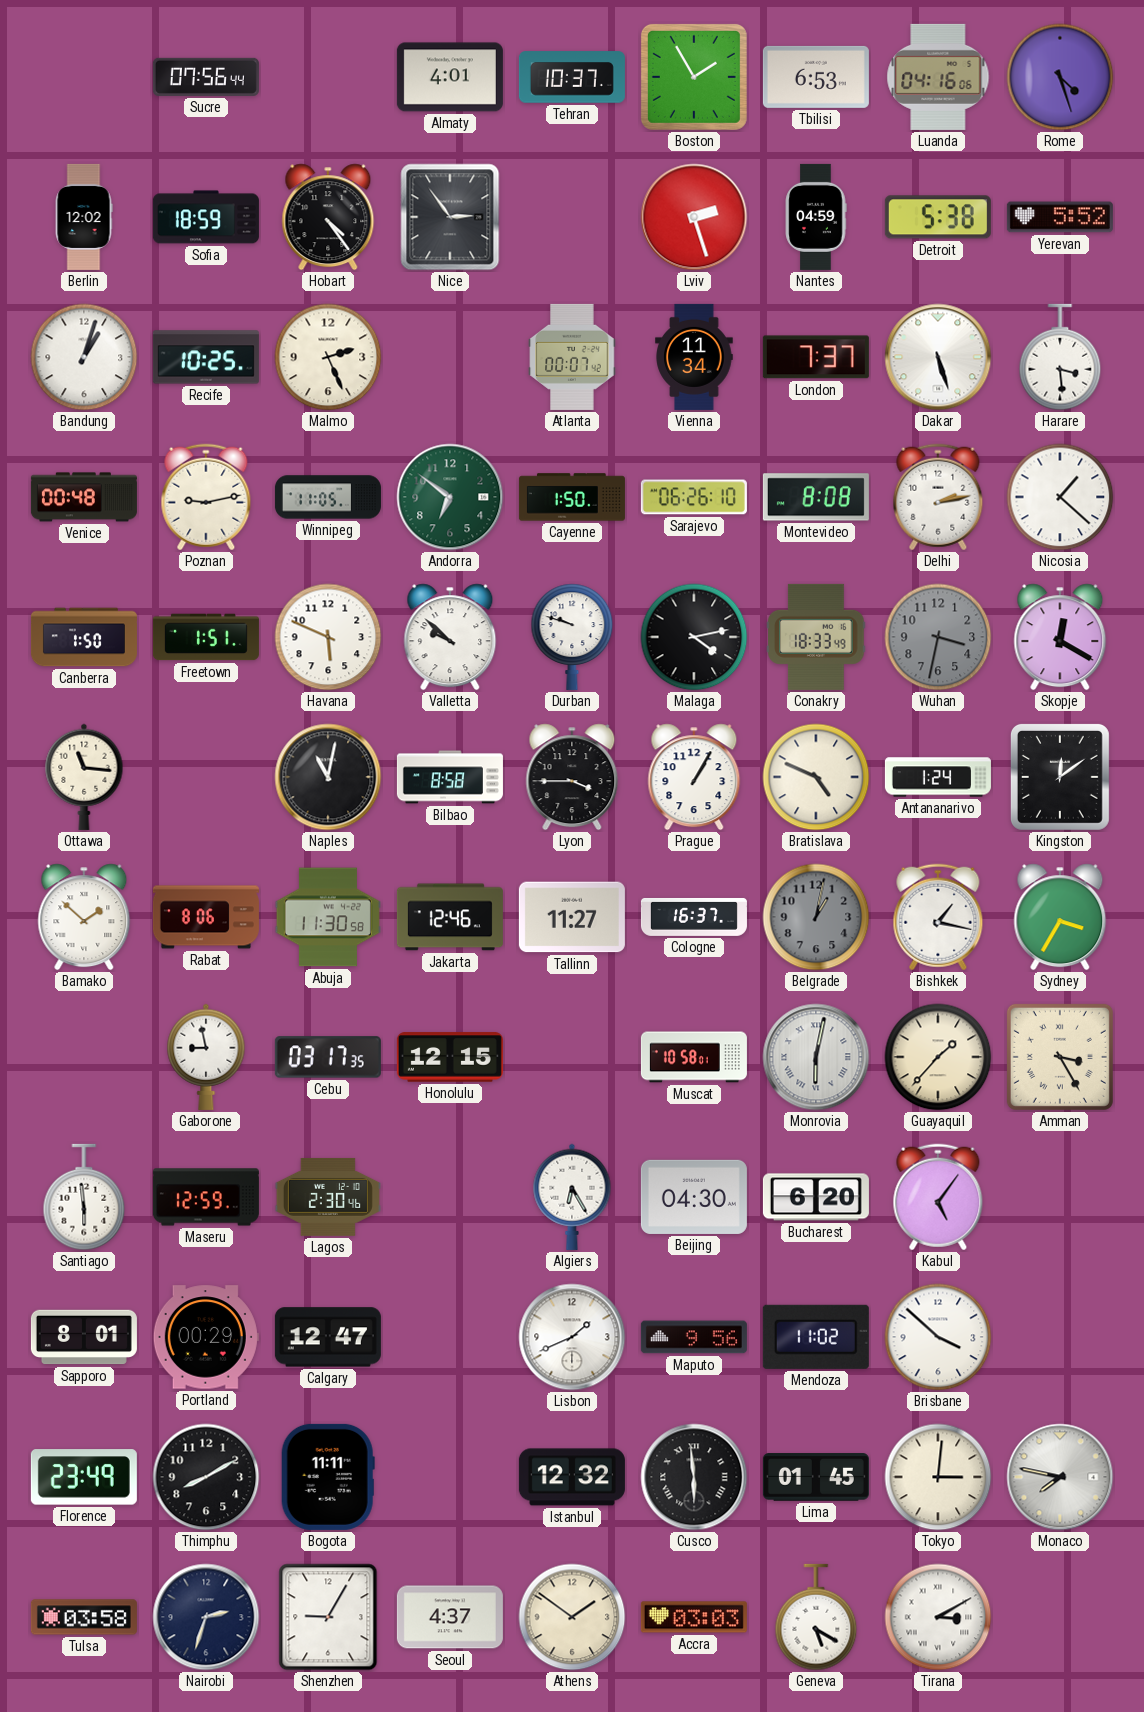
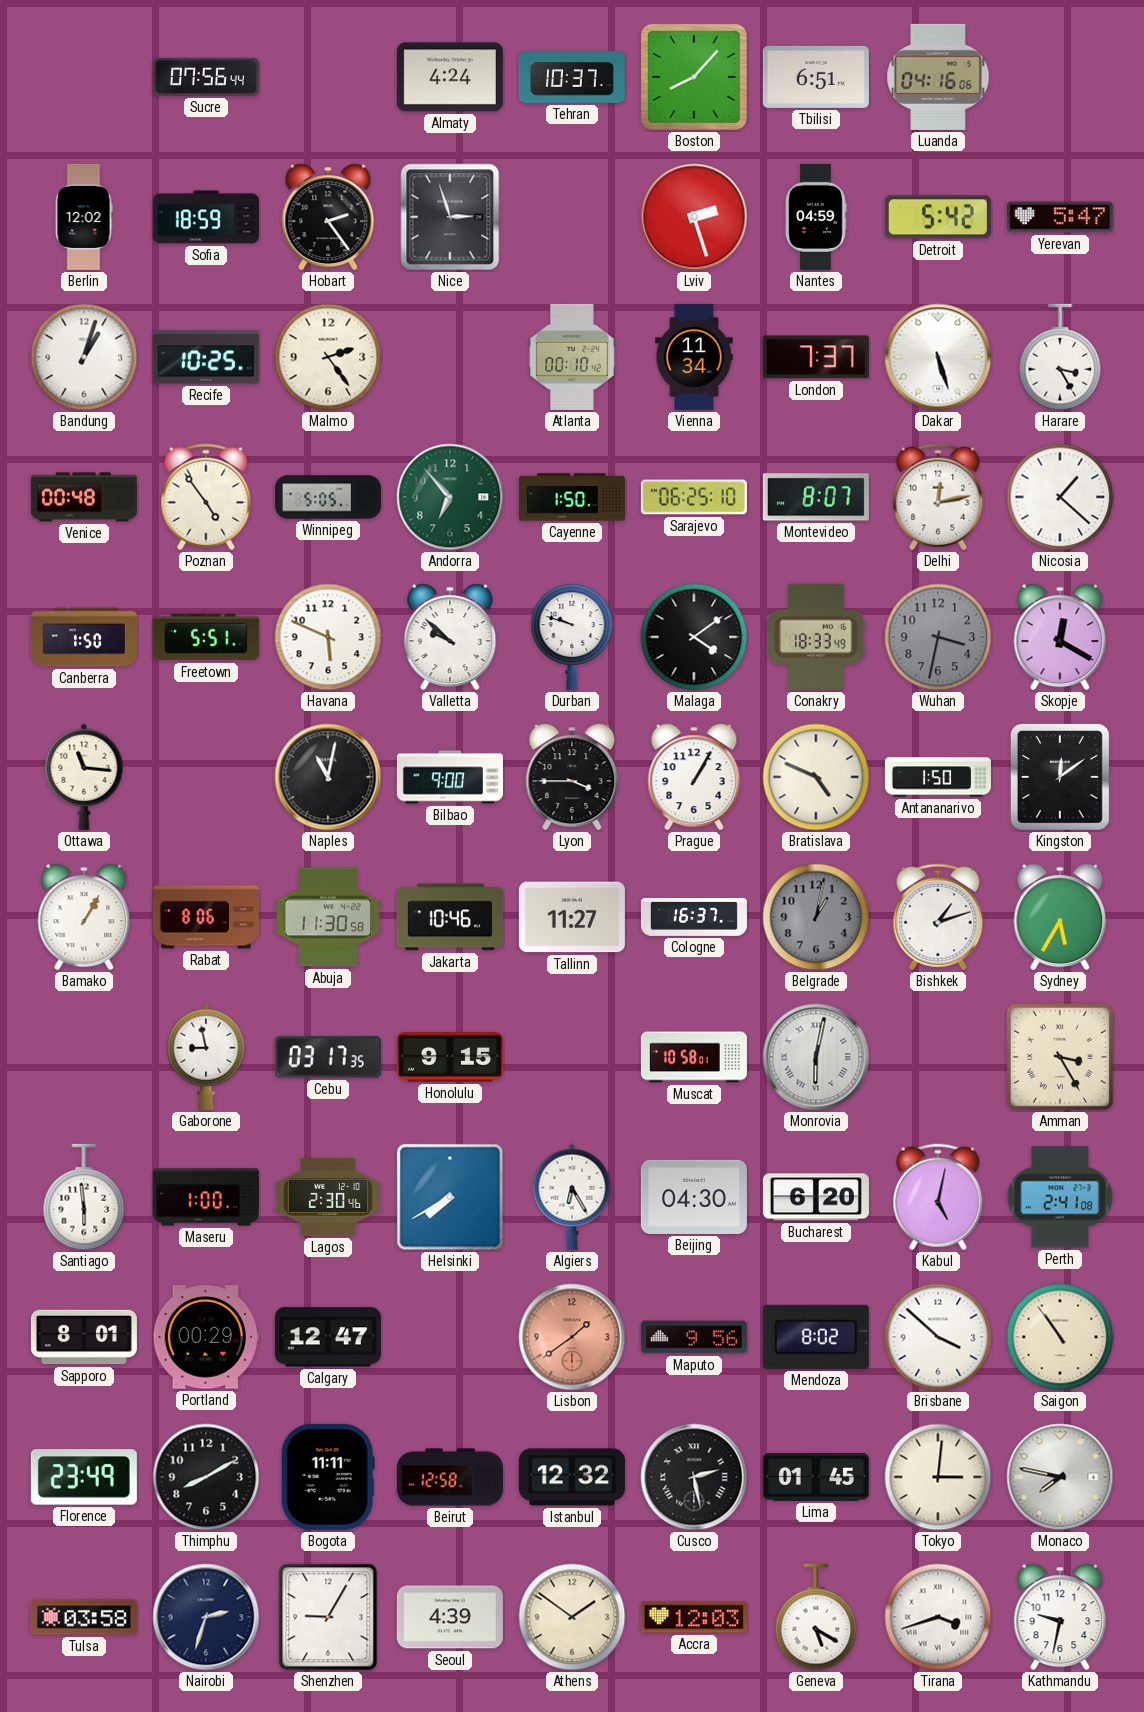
Almaty: 4:01 -> 4:24 (450, 77)
Boston: 1:55 -> 8:07 (694, 77)
Tbilisi: 6:53 -> 6:51 (816, 77)
Rome: 4:27 -> none (1060, 77)
Hobart: 4:24 -> 2:24 (328, 217)
Nice: 2:54 -> 2:57 (450, 217)
Detroit: 5:38 -> 5:42 (938, 217)
Yerevan: 5:52 -> 5:47 (1060, 217)
Malmo: 2:26 -> 2:24 (328, 357)
Atlanta: 00:07 -> 00:10 (572, 357)
Harare: 3:29 -> 3:25 (1060, 357)
Poznan: 9:13 -> 4:54 (206, 497)
Winnipeg: 11:05 -> 5:05 (328, 497)
Andorra: 6:51 -> 6:53 (450, 497)
Sarajevo: 06:26 -> 06:25 (694, 497)
Montevideo: 8:08 -> 8:07 (816, 497)
Delhi: 2:13 -> 12:13 (938, 497)
Freetown: 1:51 -> 5:51 (206, 637)
Malaga: 4:13 -> 4:09 (694, 637)
Bilbao: 8:58 -> 9:00 (450, 777)
Antananarivo: 1:24 -> 1:50 (938, 777)
Bamako: 1:52 -> 1:05 (84, 917)
Jakarta: 12:46 -> 10:46 (450, 917)
Bishkek: 1:17 -> 1:12 (938, 917)
Sydney: 3:35 -> 5:35 (1060, 917)
Honolulu: 12:15 -> 9:15 (450, 1057)
Guayaquil: 1:37 -> none (938, 1057)
Maseru: 12:59 -> 1:00 (206, 1197)
Helsinki: none -> 7:40 (450, 1197)
Kabul: 5:06 -> 5:02 (938, 1197)
Perth: none -> 2:41 (1060, 1197)
Lisbon: 1:41 -> 1:39 (572, 1337)
Lisbon dial: white -> salmon (572, 1337)
Mendoza: 11:02 -> 8:02 (816, 1337)
Saigon: none -> 10:54 (1060, 1337)
Beirut: none -> 12:58 (450, 1477)
Cusco: 5:59 -> 2:28 (694, 1477)
Seoul: 4:37 -> 4:39 (450, 1617)
Accra: 03:03 -> 12:03 (694, 1617)
Tirana: 3:10 -> 3:42 (938, 1617)
Kathmandu: none -> 9:32 (1060, 1617)
